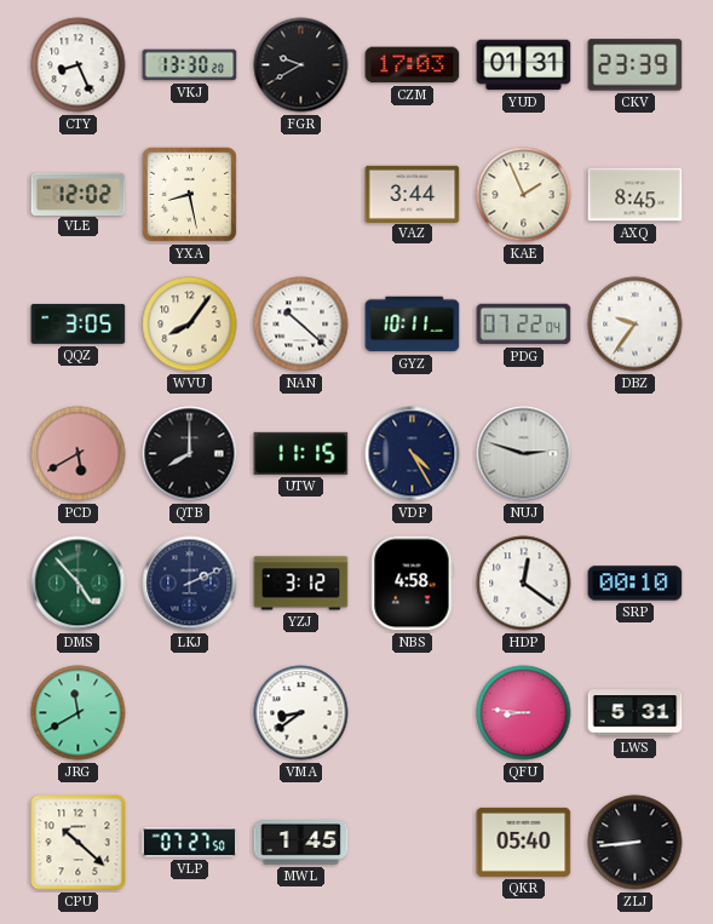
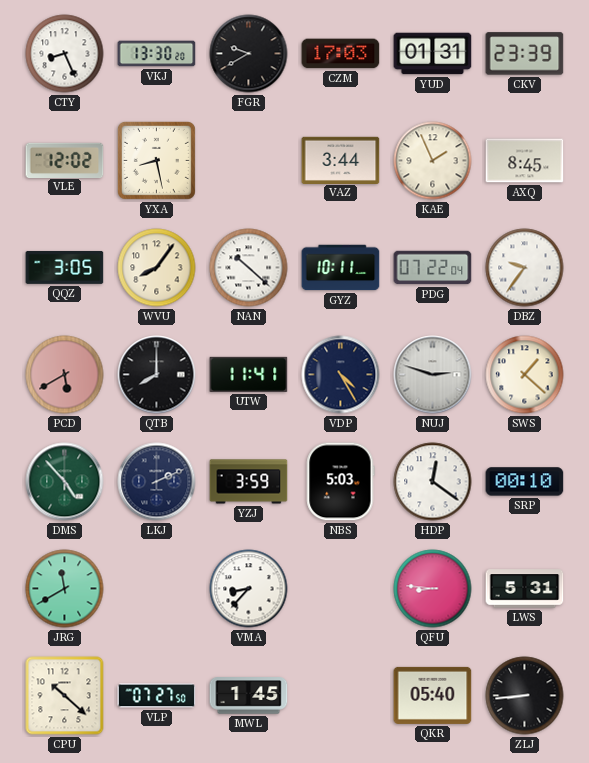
UTW: 11:15 -> 11:41 (249, 374)
SWS: none -> 1:22 (525, 375)
YZJ: 3:12 -> 3:59 (249, 482)
NBS: 4:58 -> 5:03 (341, 482)
VMA: 8:39 -> 8:37 (249, 589)
